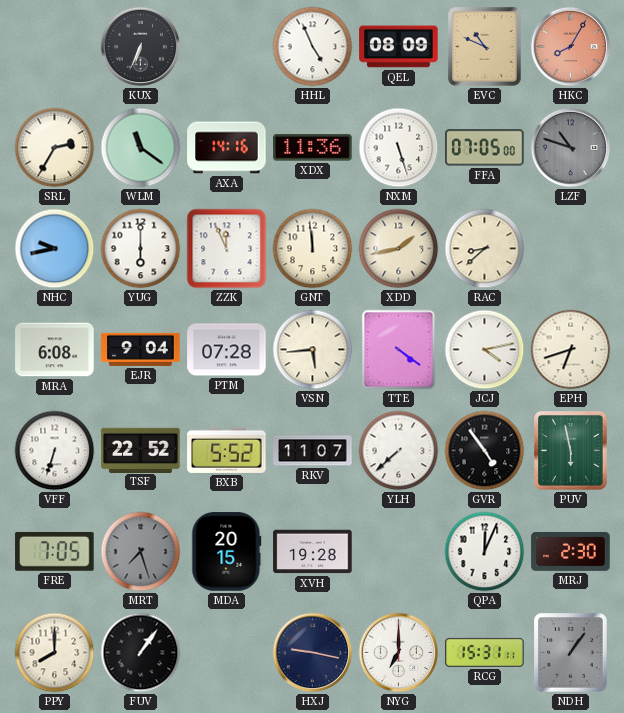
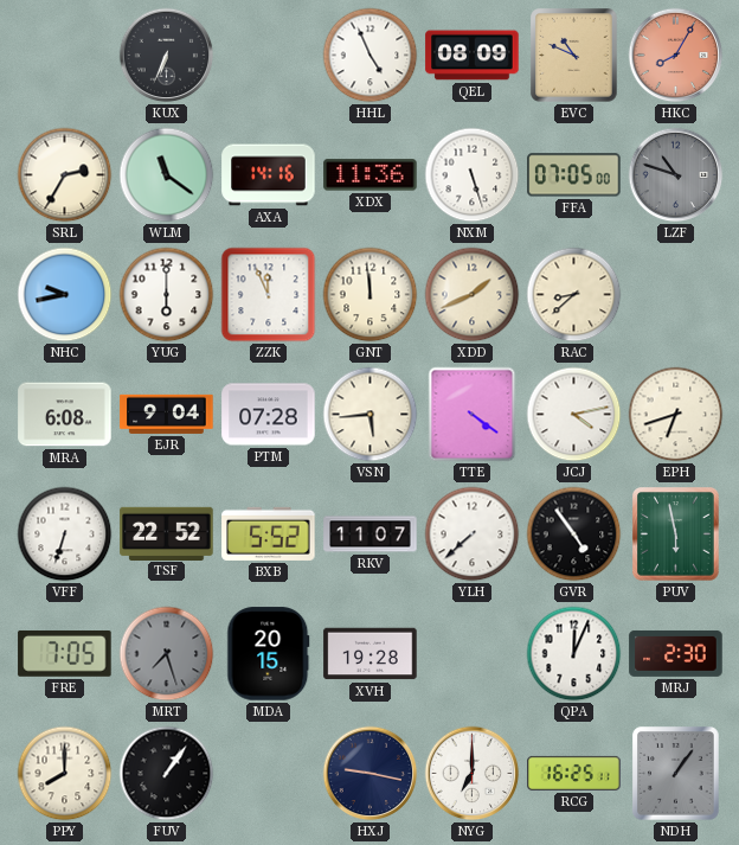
XDD: 1:43 -> 1:41 (473, 295)
RCG: 15:31 -> 16:25 (574, 773)
